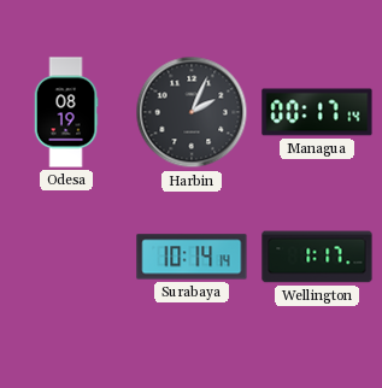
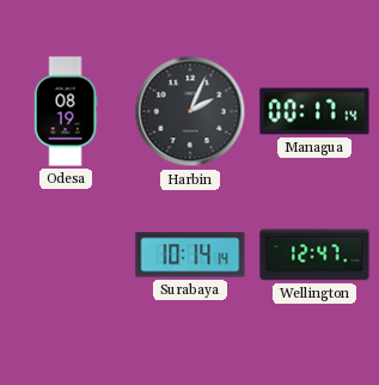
Wellington: 1:17 -> 12:47 (314, 255)
